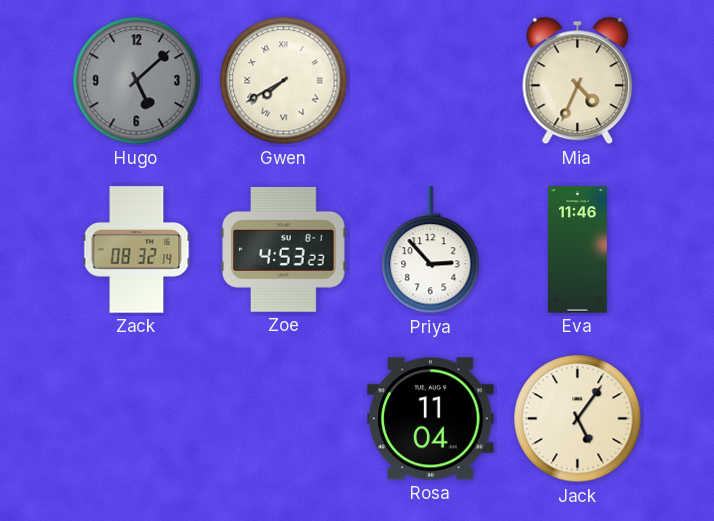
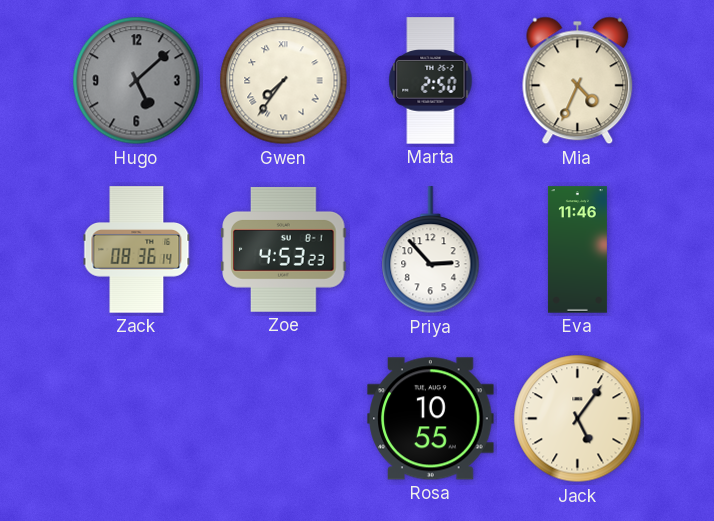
Gwen: 7:40 -> 7:36 (284, 81)
Marta: none -> 2:50 (431, 81)
Zack: 08:32 -> 08:36 (137, 250)
Rosa: 11:04 -> 10:55 (431, 419)
